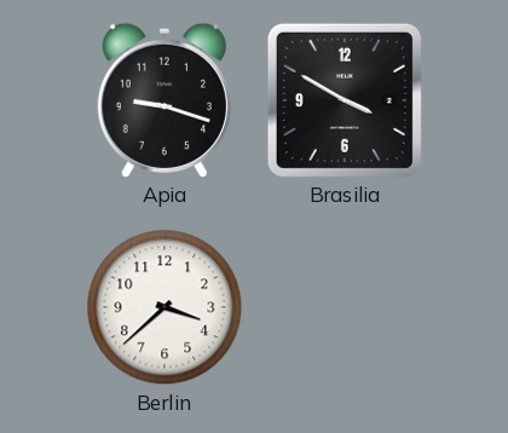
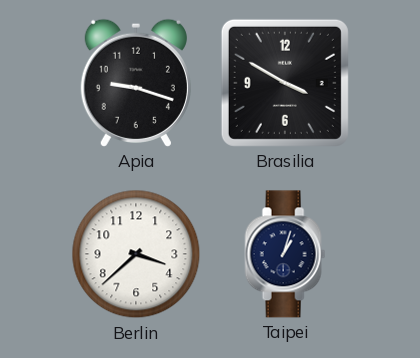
Taipei: none -> 1:03 (285, 254)
